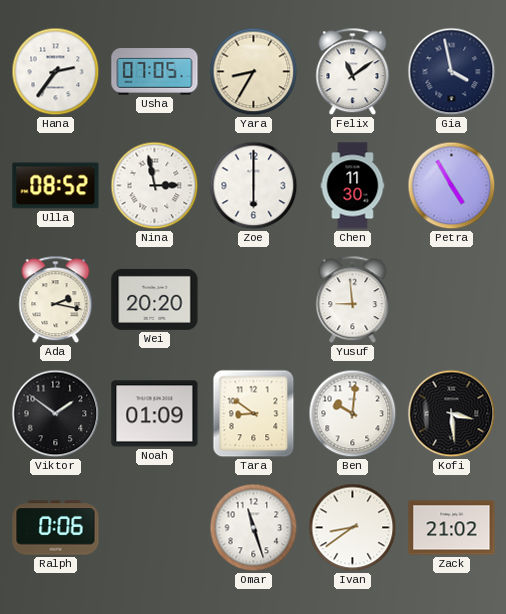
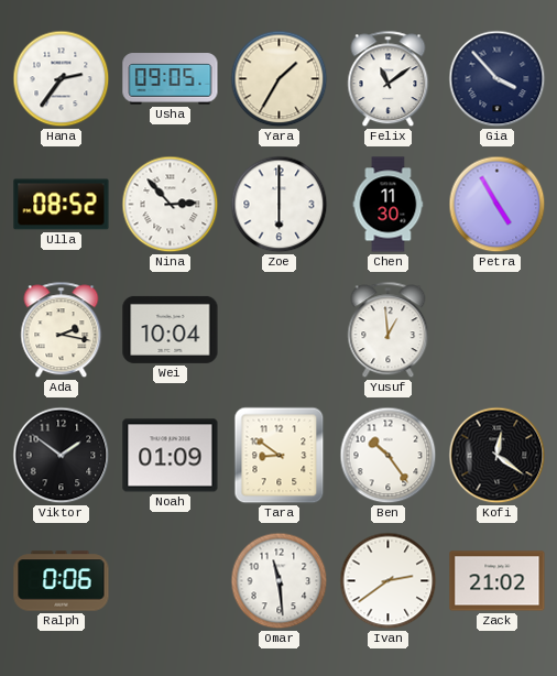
Usha: 07:05 -> 09:05 (171, 79)
Yara: 8:35 -> 1:35 (280, 79)
Gia: 3:58 -> 3:53 (498, 79)
Nina: 2:58 -> 2:53 (171, 205)
Wei: 20:20 -> 10:04 (171, 329)
Yusuf: 8:59 -> 12:59 (389, 330)
Ben: 10:01 -> 10:24 (389, 456)
Kofi: 3:29 -> 12:21 (498, 456)
Omar: 11:27 -> 11:29 (280, 581)
Ivan: 8:39 -> 2:39 (389, 581)
